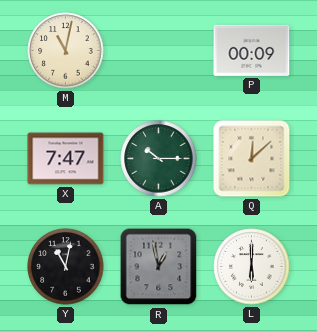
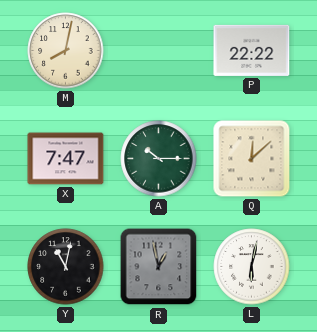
M: 11:02 -> 8:02 (66, 51)
P: 00:09 -> 22:22 (252, 50)
L: 6:00 -> 6:02 (252, 267)
